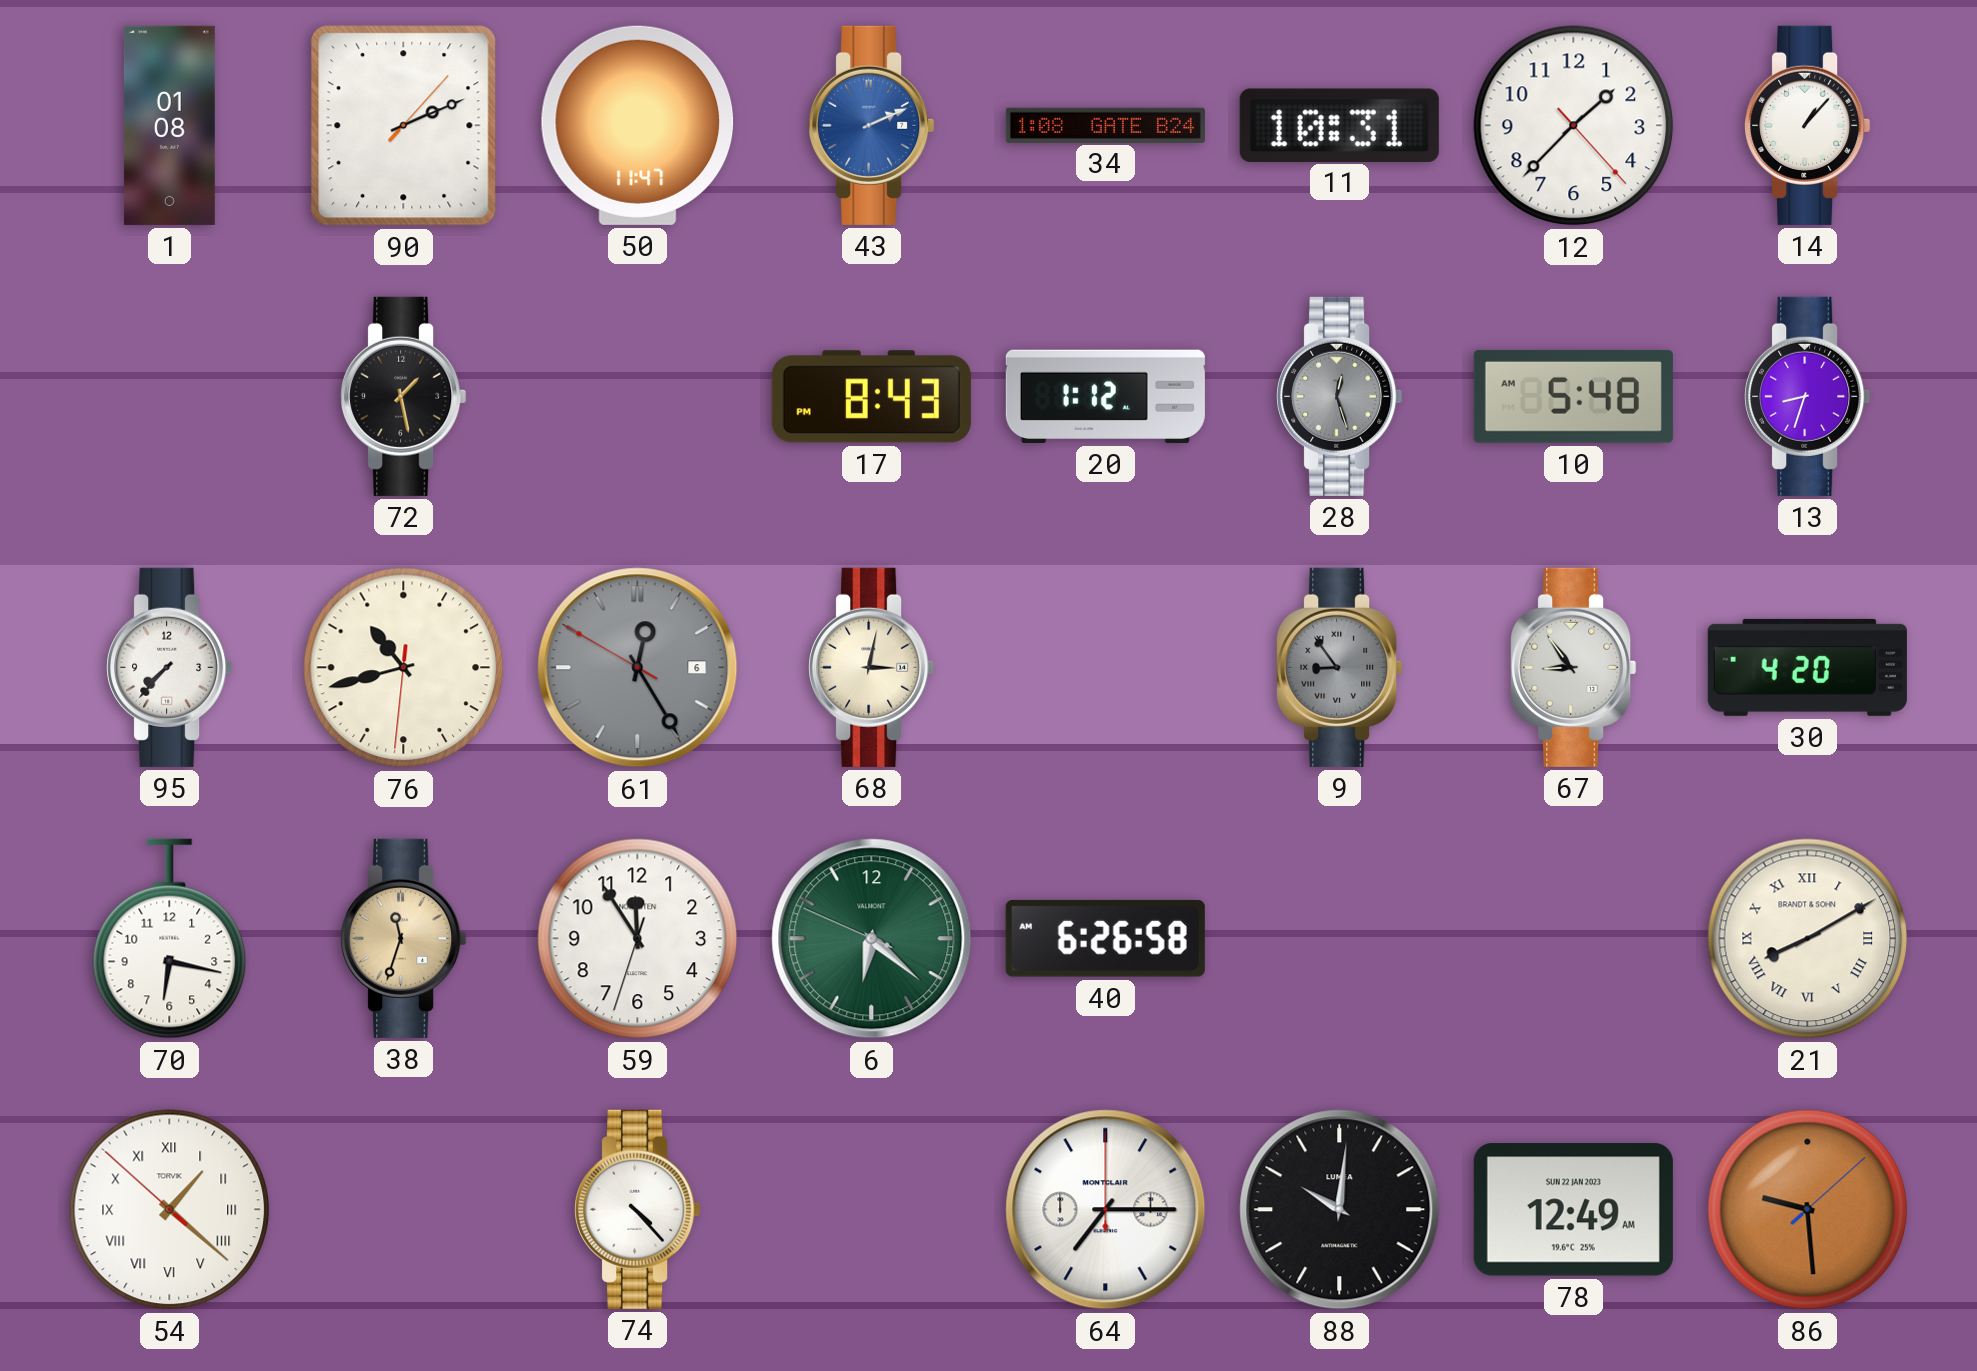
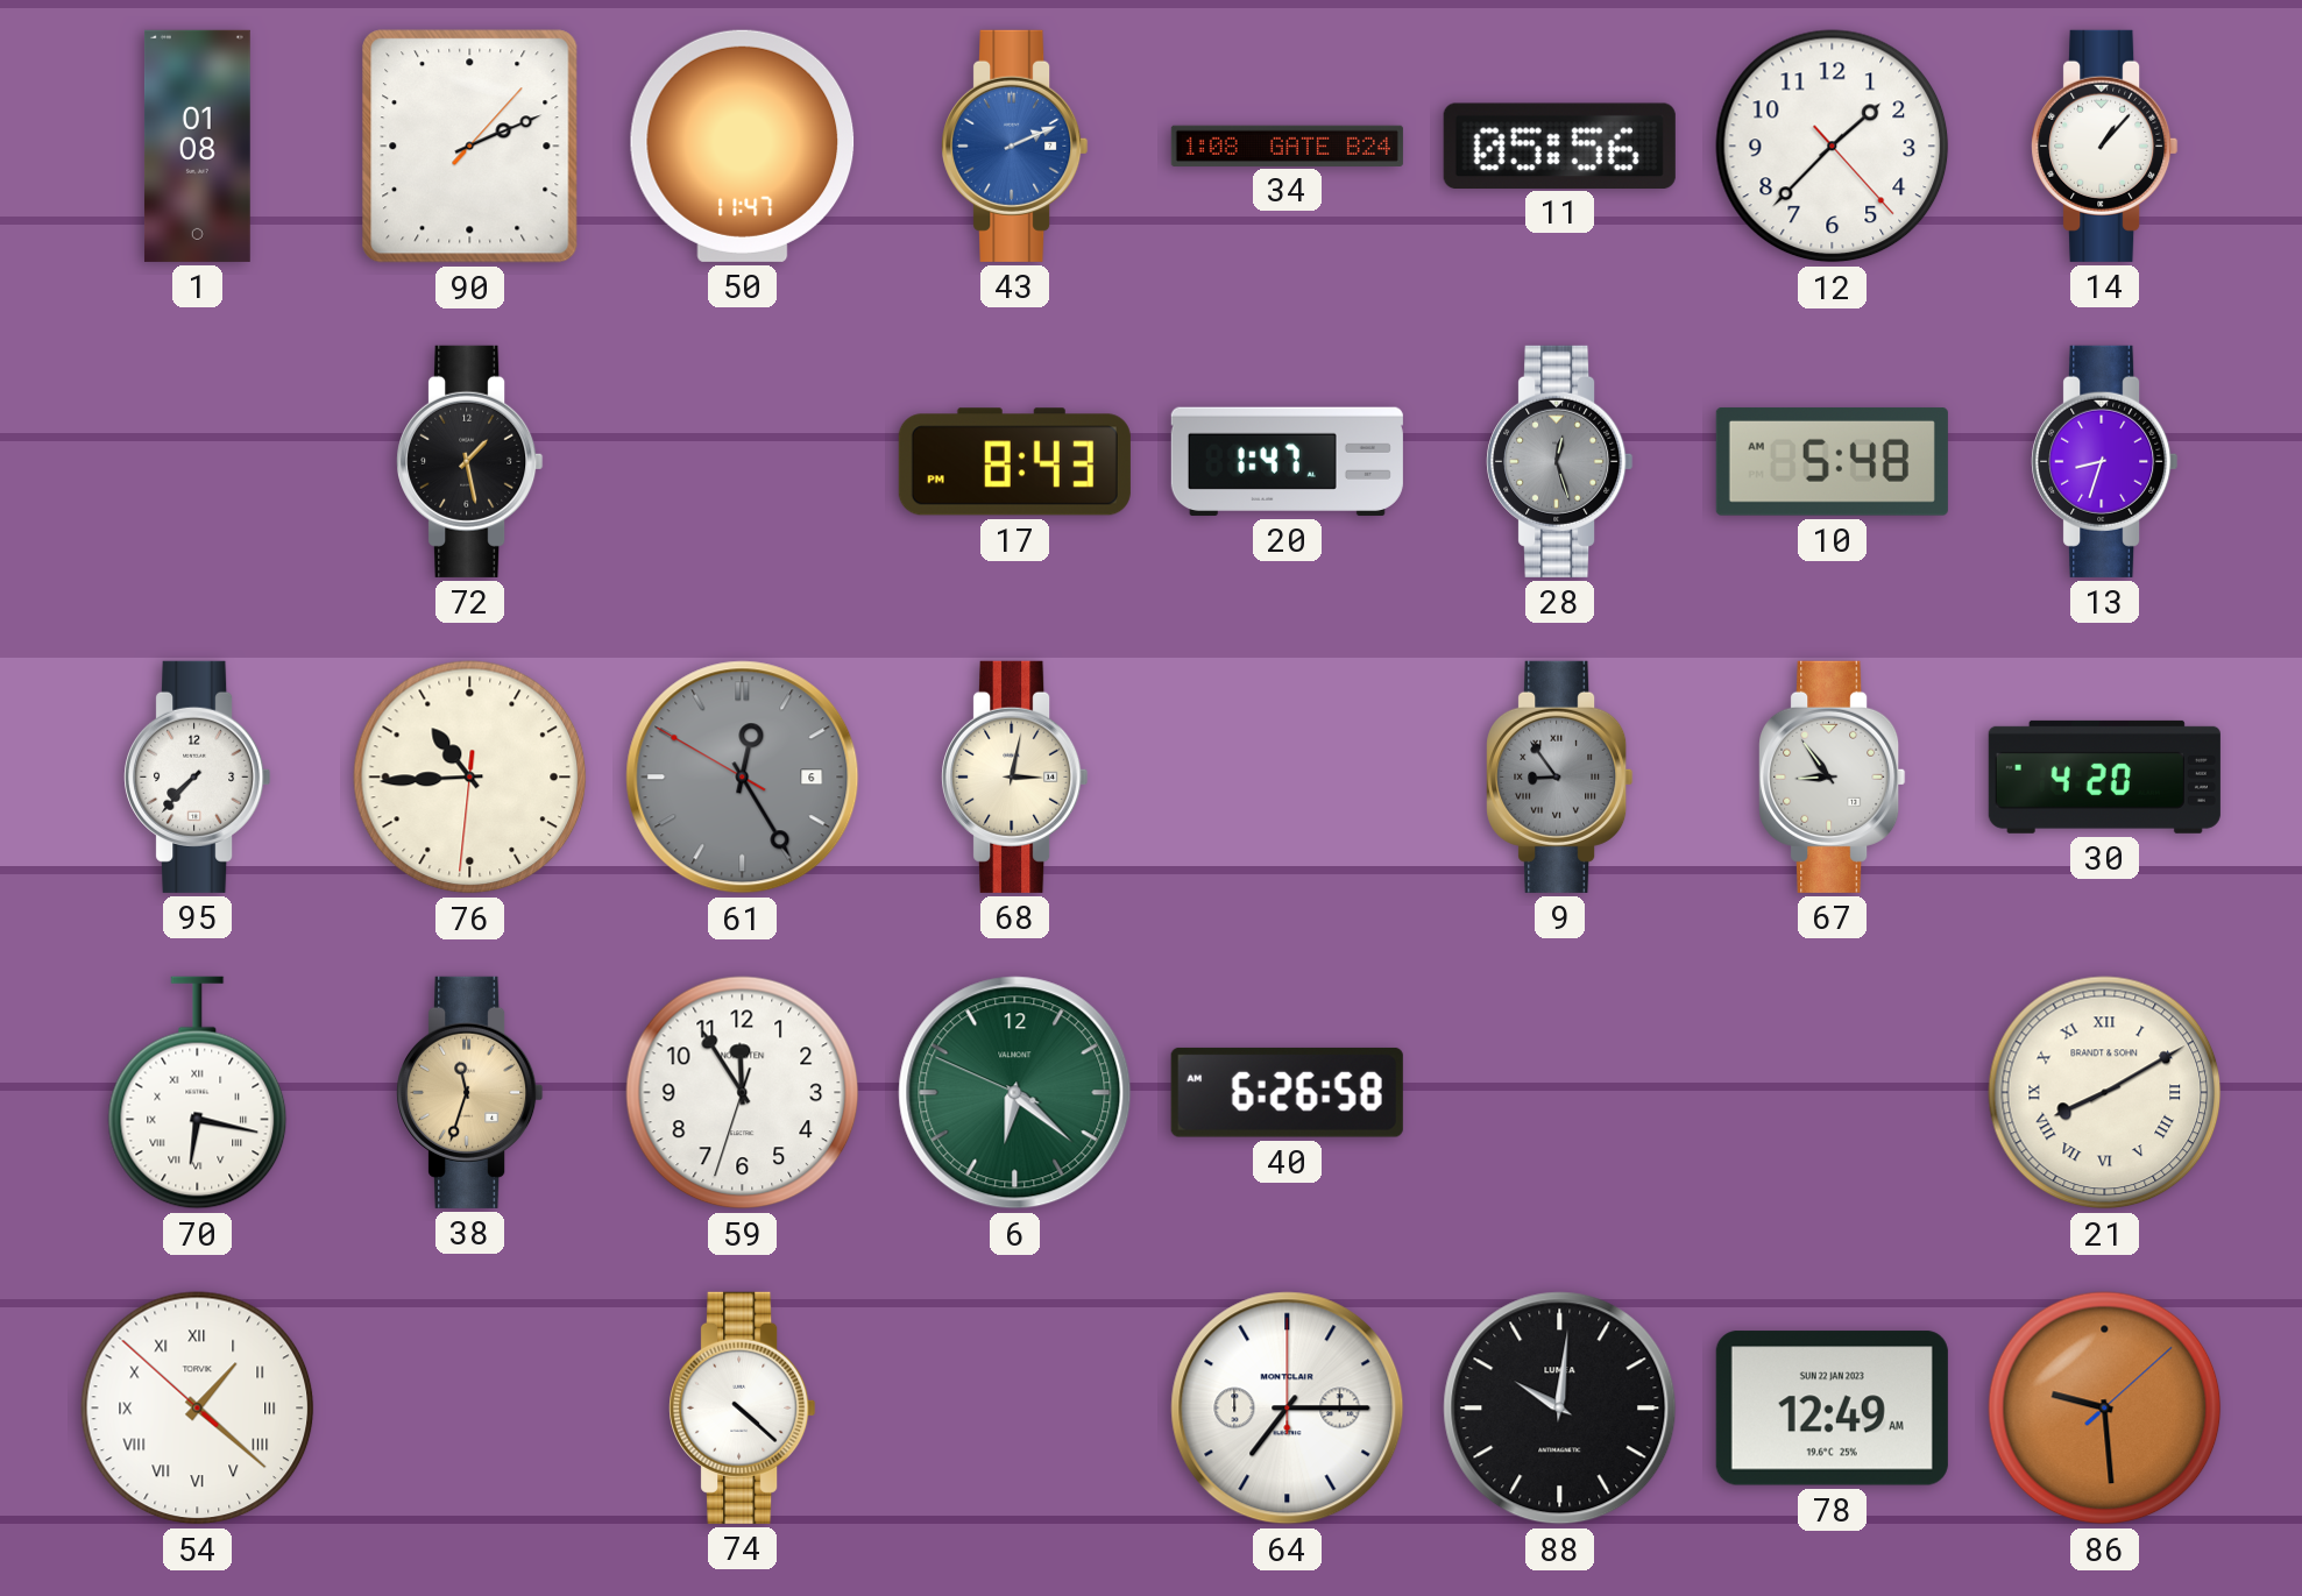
11: 10:31 -> 05:56 (1559, 146)
20: 1:12 -> 1:47 (1287, 461)
76: 10:42 -> 10:44 (470, 778)
70 numerals: Arabic -> Roman (198, 1093)
74: 4:23 -> 4:22 (743, 1407)
